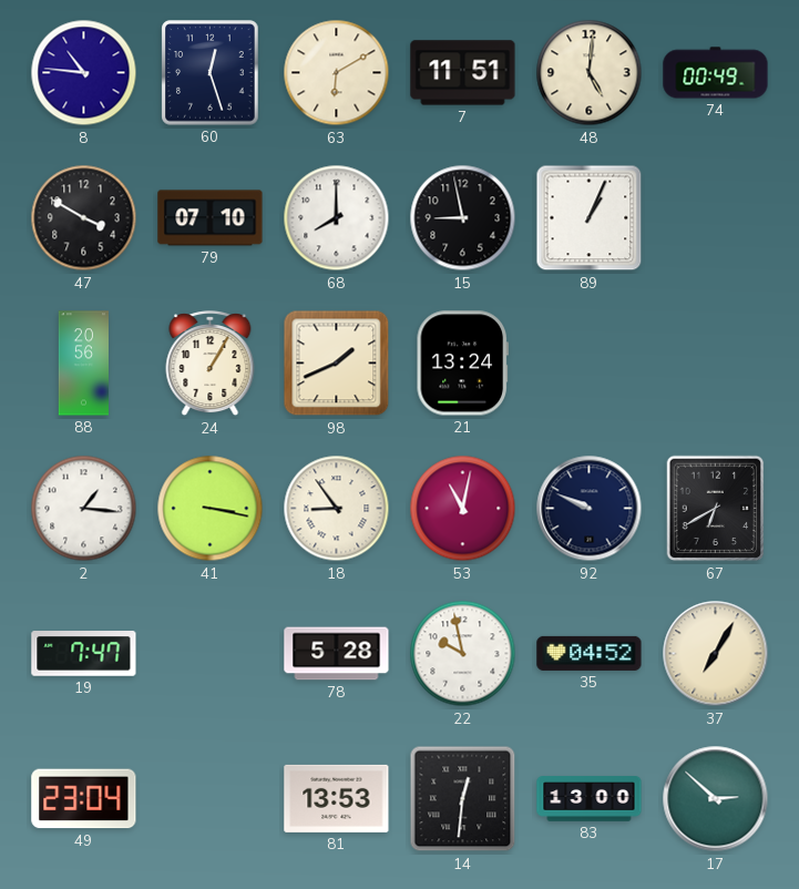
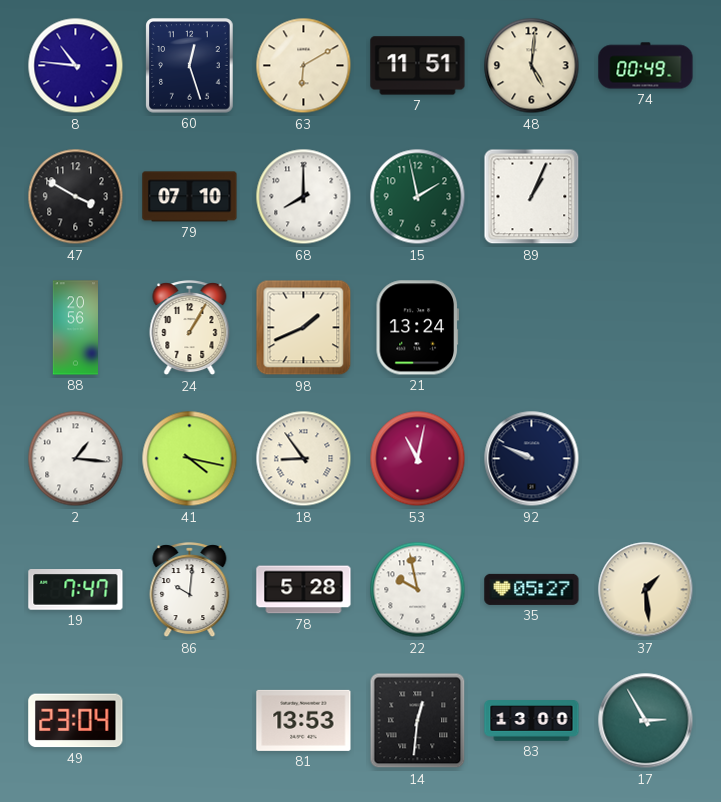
15: 8:58 -> 1:58 (418, 197)
15 dial: black -> green (418, 197)
41: 3:17 -> 4:17 (190, 459)
67: 6:40 -> none (716, 509)
86: none -> 10:01 (190, 590)
35: 04:52 -> 05:27 (532, 589)
37: 7:05 -> 1:29 (646, 590)
17: 2:52 -> 2:55 (646, 721)
